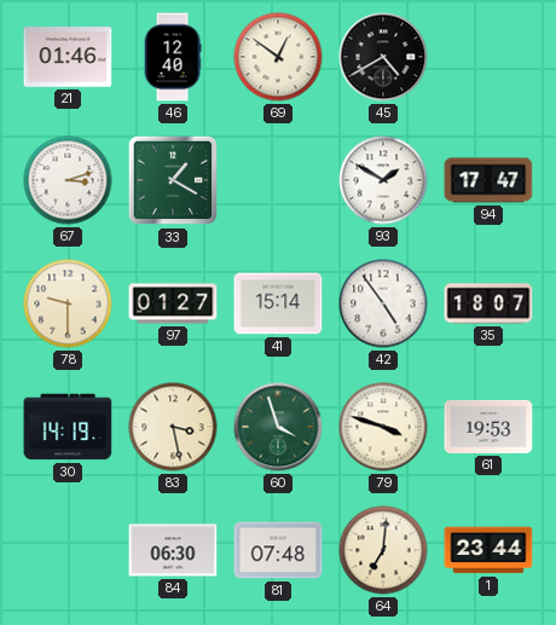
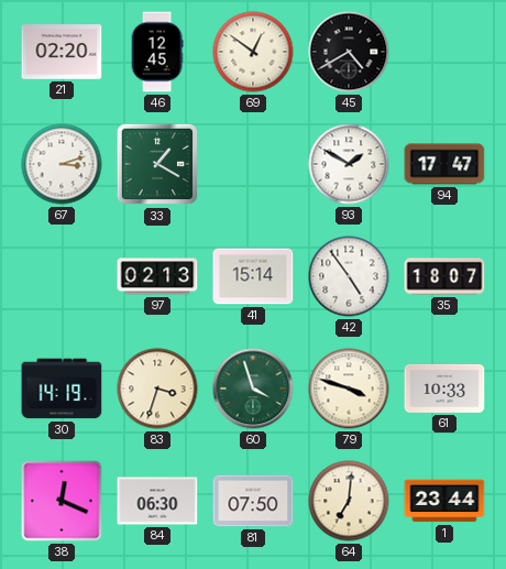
21: 01:46 -> 02:20 (62, 52)
46: 12:40 -> 12:45 (157, 52)
78: 9:30 -> none (68, 303)
97: 01:27 -> 02:13 (157, 276)
83: 3:28 -> 3:33 (157, 389)
61: 19:53 -> 10:33 (444, 389)
38: none -> 12:19 (62, 501)
81: 07:48 -> 07:50 (253, 501)
